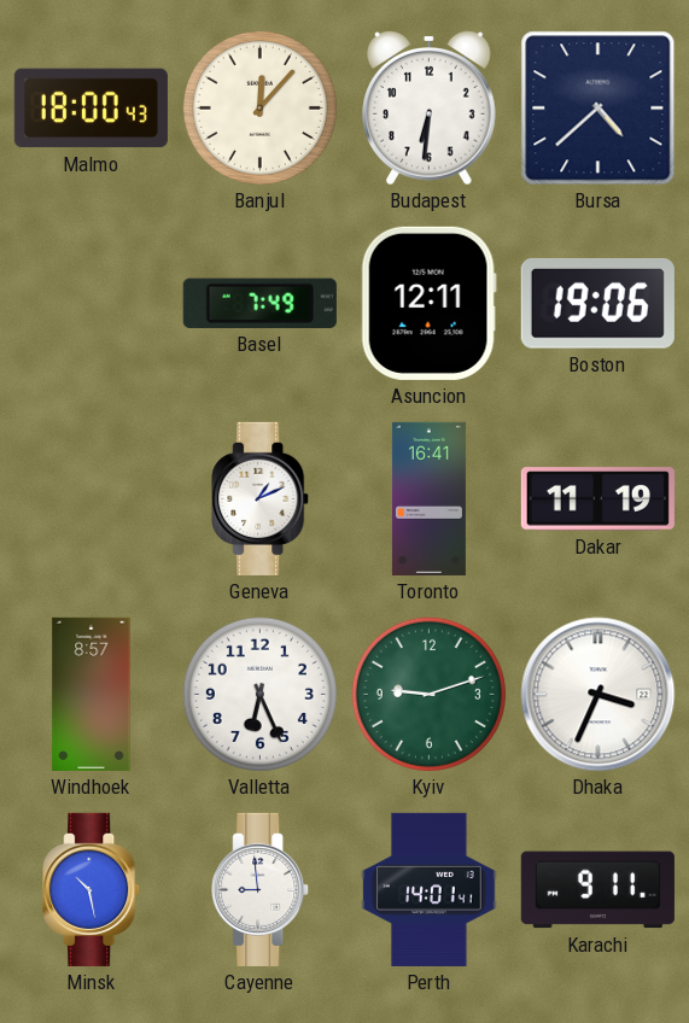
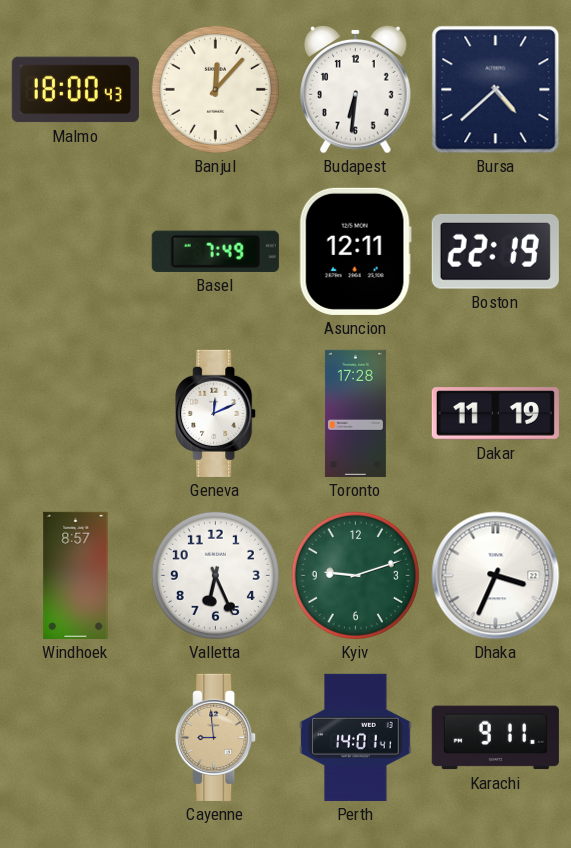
Boston: 19:06 -> 22:19 (495, 251)
Geneva: 1:11 -> 12:11 (216, 413)
Toronto: 16:41 -> 17:28 (355, 413)
Minsk: 10:28 -> none (92, 889)
Cayenne dial: white -> champagne (216, 737)
